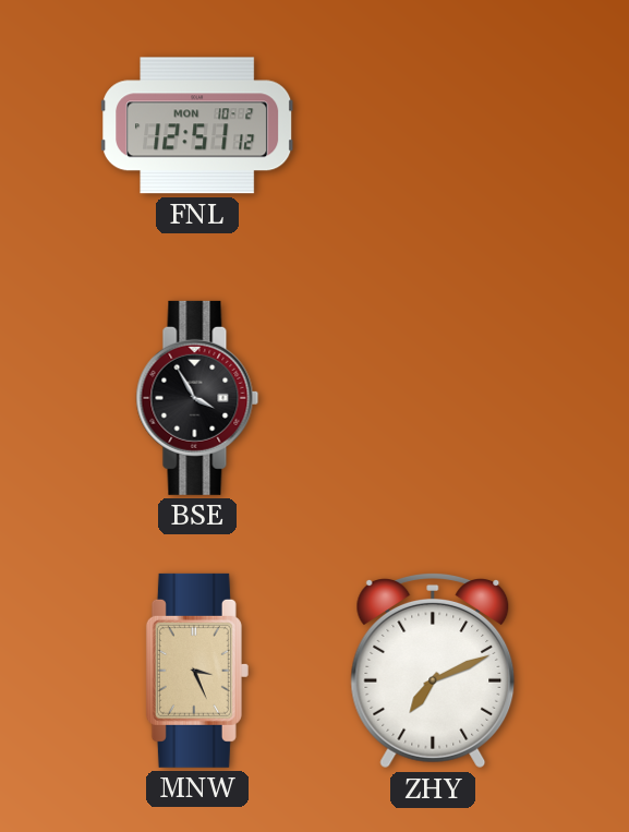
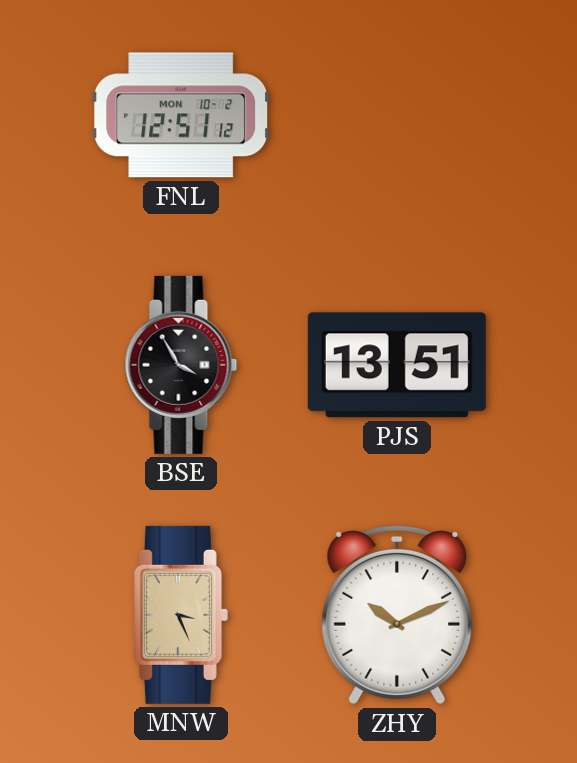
PJS: none -> 13:51 (397, 365)
ZHY: 7:11 -> 10:11 (397, 616)
